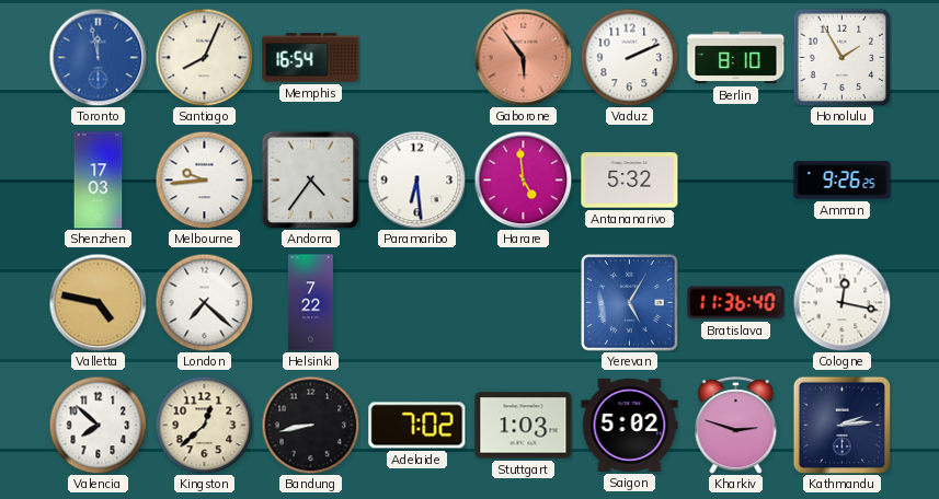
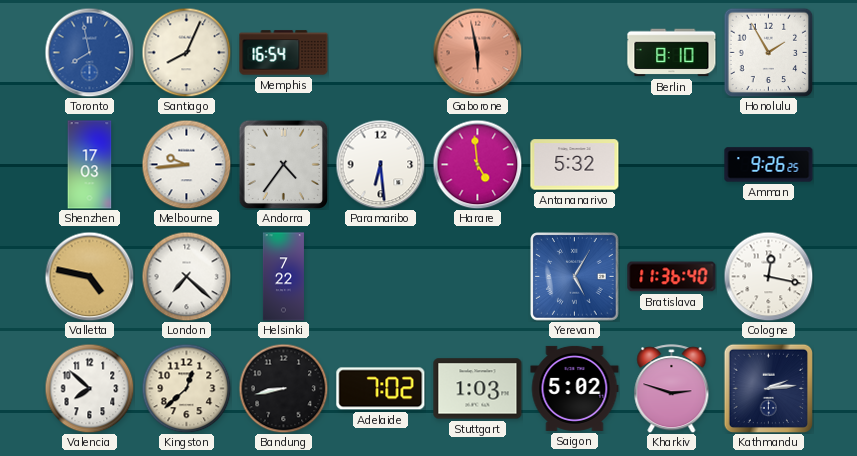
Toronto: 11:58 -> 7:58 (89, 52)
Gaborone: 5:54 -> 5:58 (477, 52)
Vaduz: 2:11 -> none (629, 57)
